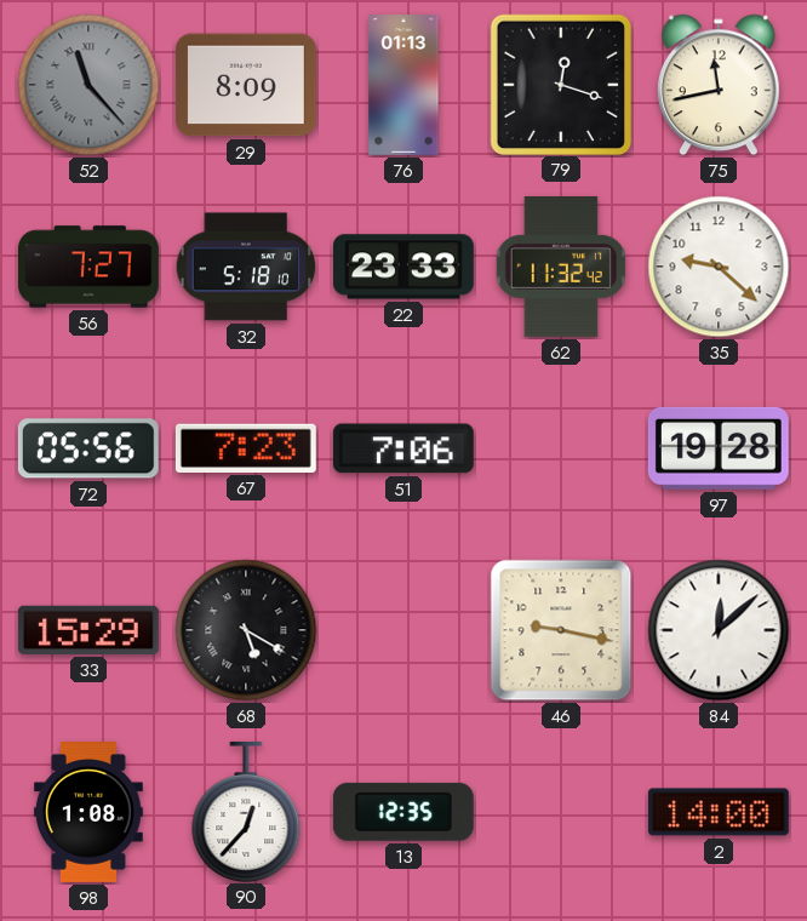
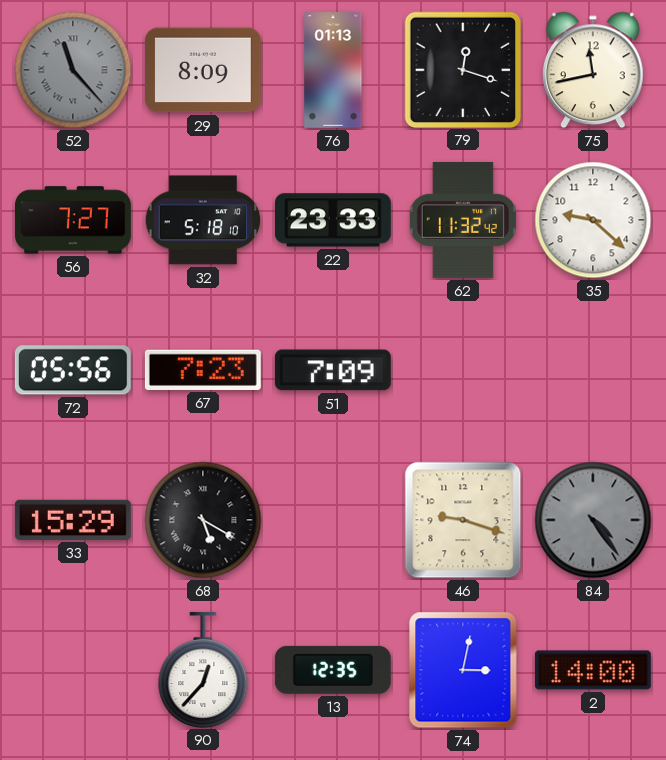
51: 7:06 -> 7:09 (333, 370)
97: 19:28 -> none (719, 448)
46: 9:17 -> 9:18 (463, 520)
84: 12:08 -> 4:24 (593, 520)
84 dial: white -> grey (593, 520)
98: 1:08 -> none (88, 813)
74: none -> 3:02 (463, 670)
